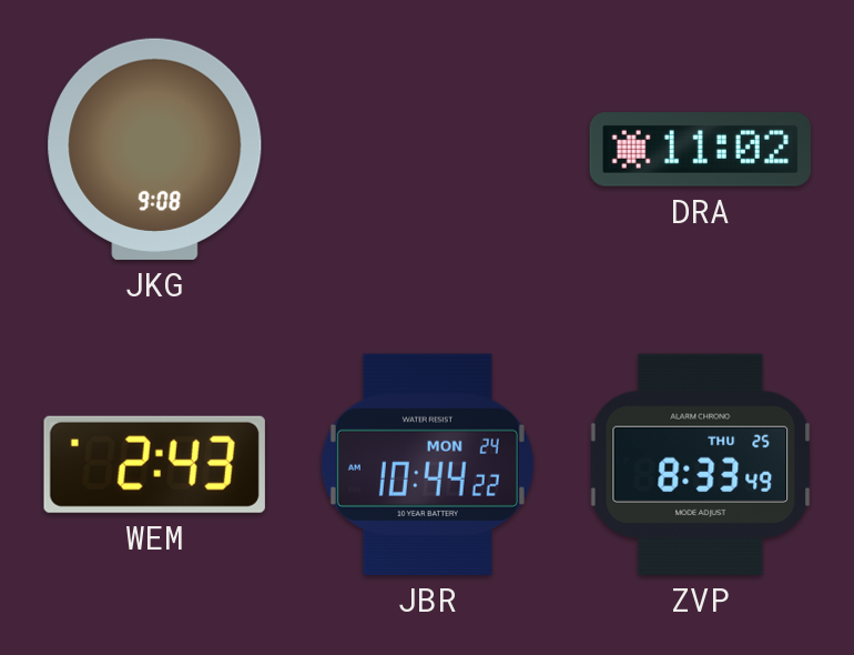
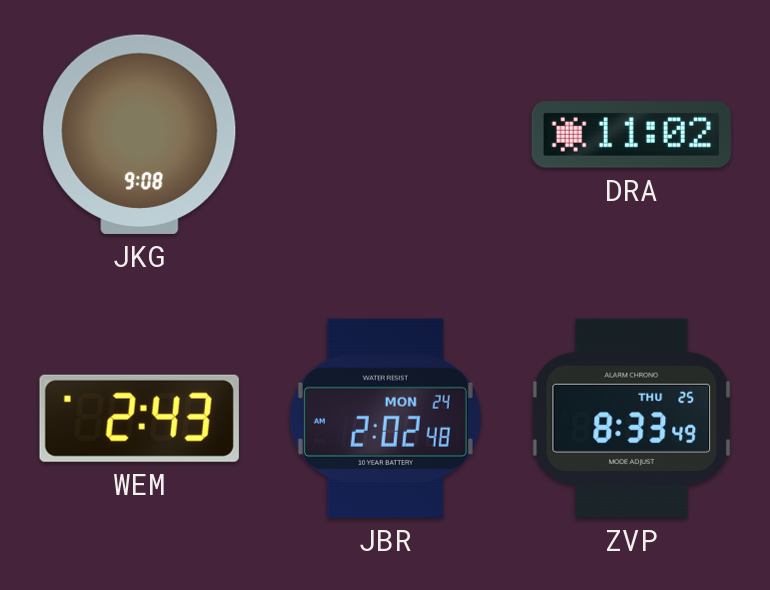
JBR: 10:44 -> 2:02 (385, 418)
